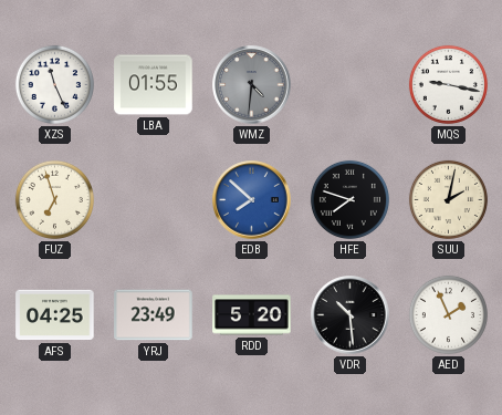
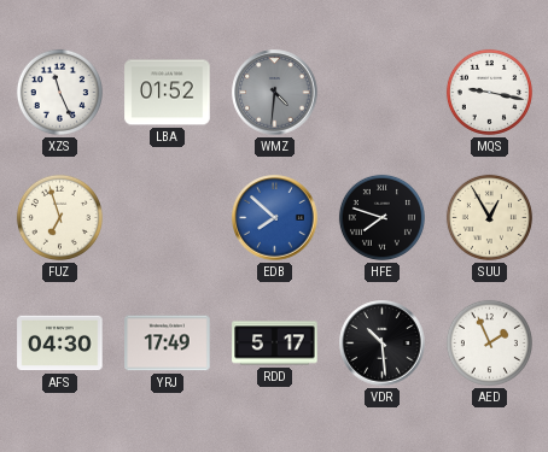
LBA: 01:55 -> 01:52 (168, 93)
SUU: 2:02 -> 12:55 (489, 217)
AFS: 04:25 -> 04:30 (60, 344)
YRJ: 23:49 -> 17:49 (168, 344)
RDD: 5:20 -> 5:17 (275, 344)
